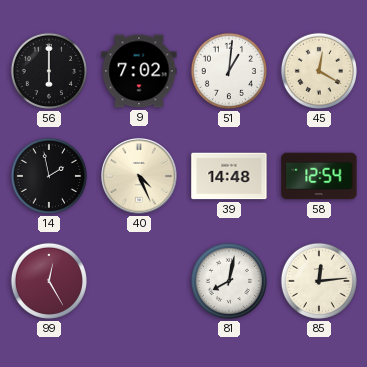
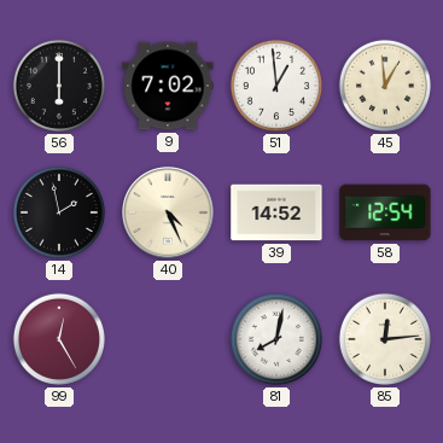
51: 1:01 -> 12:59 (276, 86)
45: 12:20 -> 12:59 (385, 86)
39: 14:48 -> 14:52 (276, 212)
